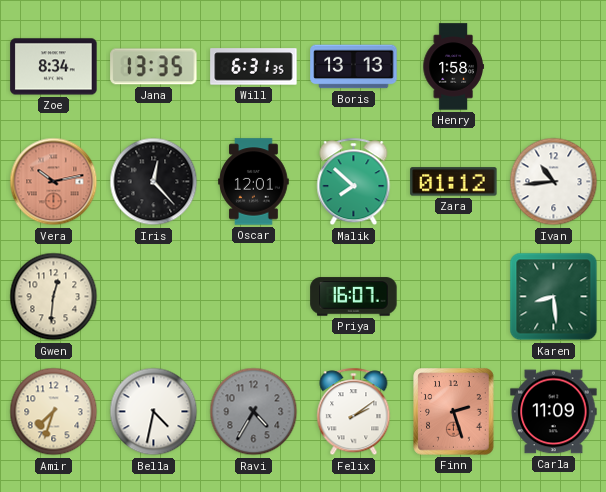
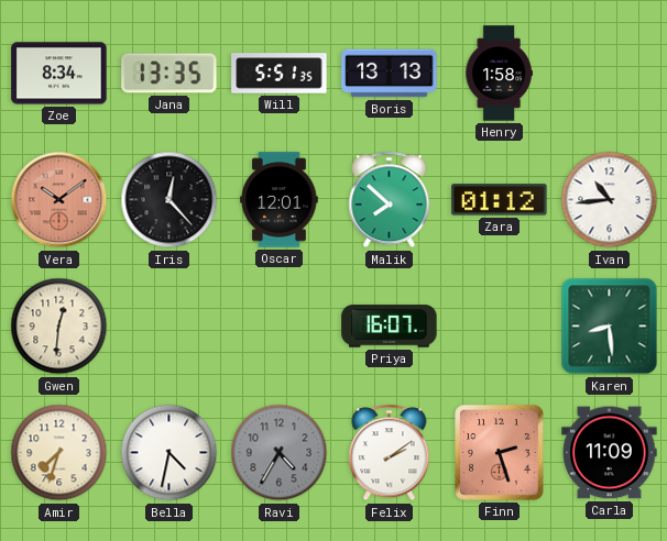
Will: 6:31 -> 5:51 (280, 74)
Vera: 10:13 -> 10:09 (59, 200)
